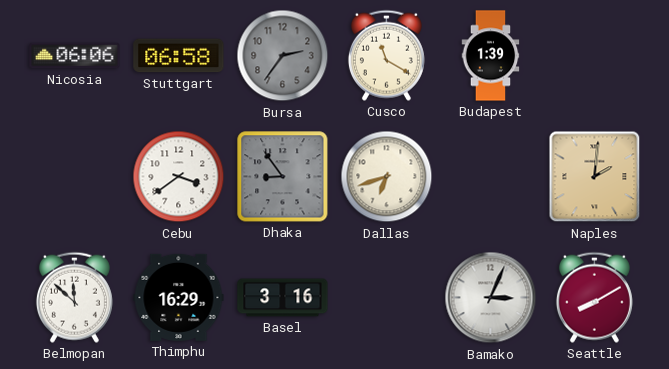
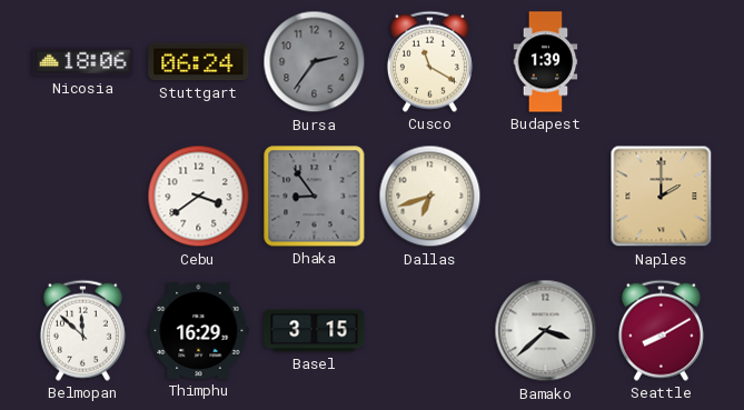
Nicosia: 06:06 -> 18:06 (83, 62)
Stuttgart: 06:58 -> 06:24 (199, 62)
Naples: 2:01 -> 2:00 (662, 197)
Basel: 3:16 -> 3:15 (315, 331)
Bamako: 3:04 -> 3:38 (546, 331)
